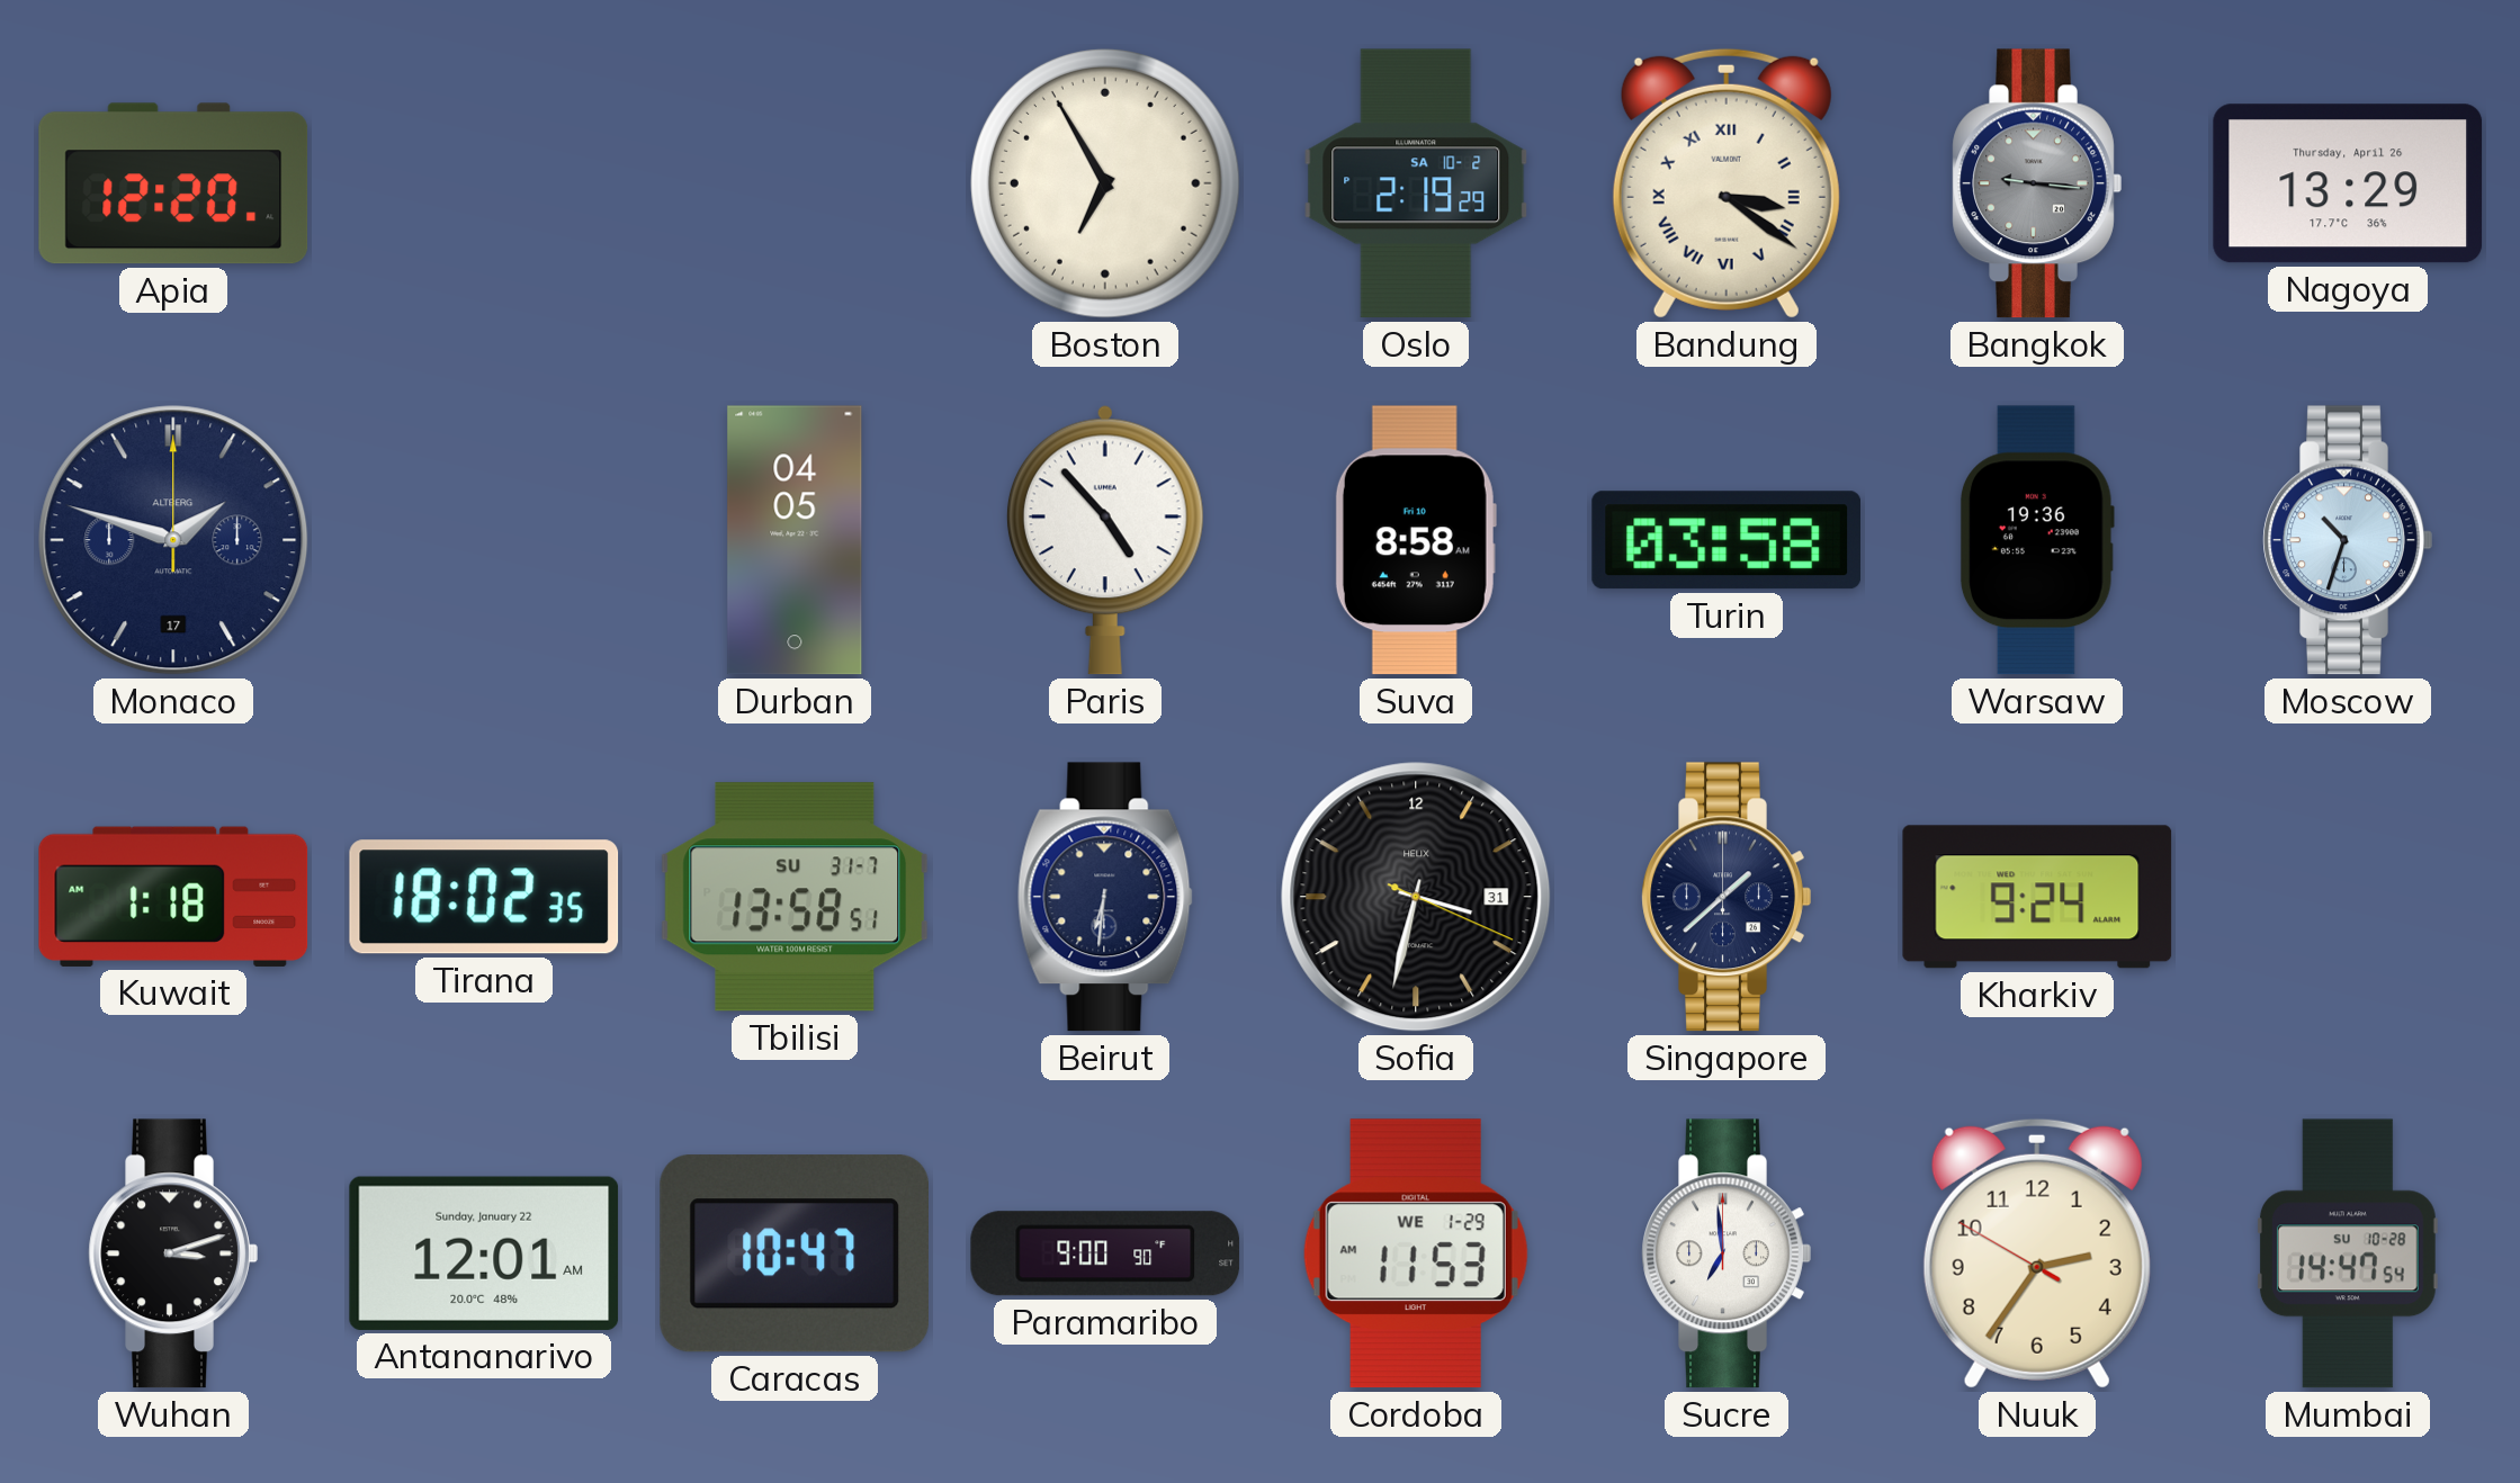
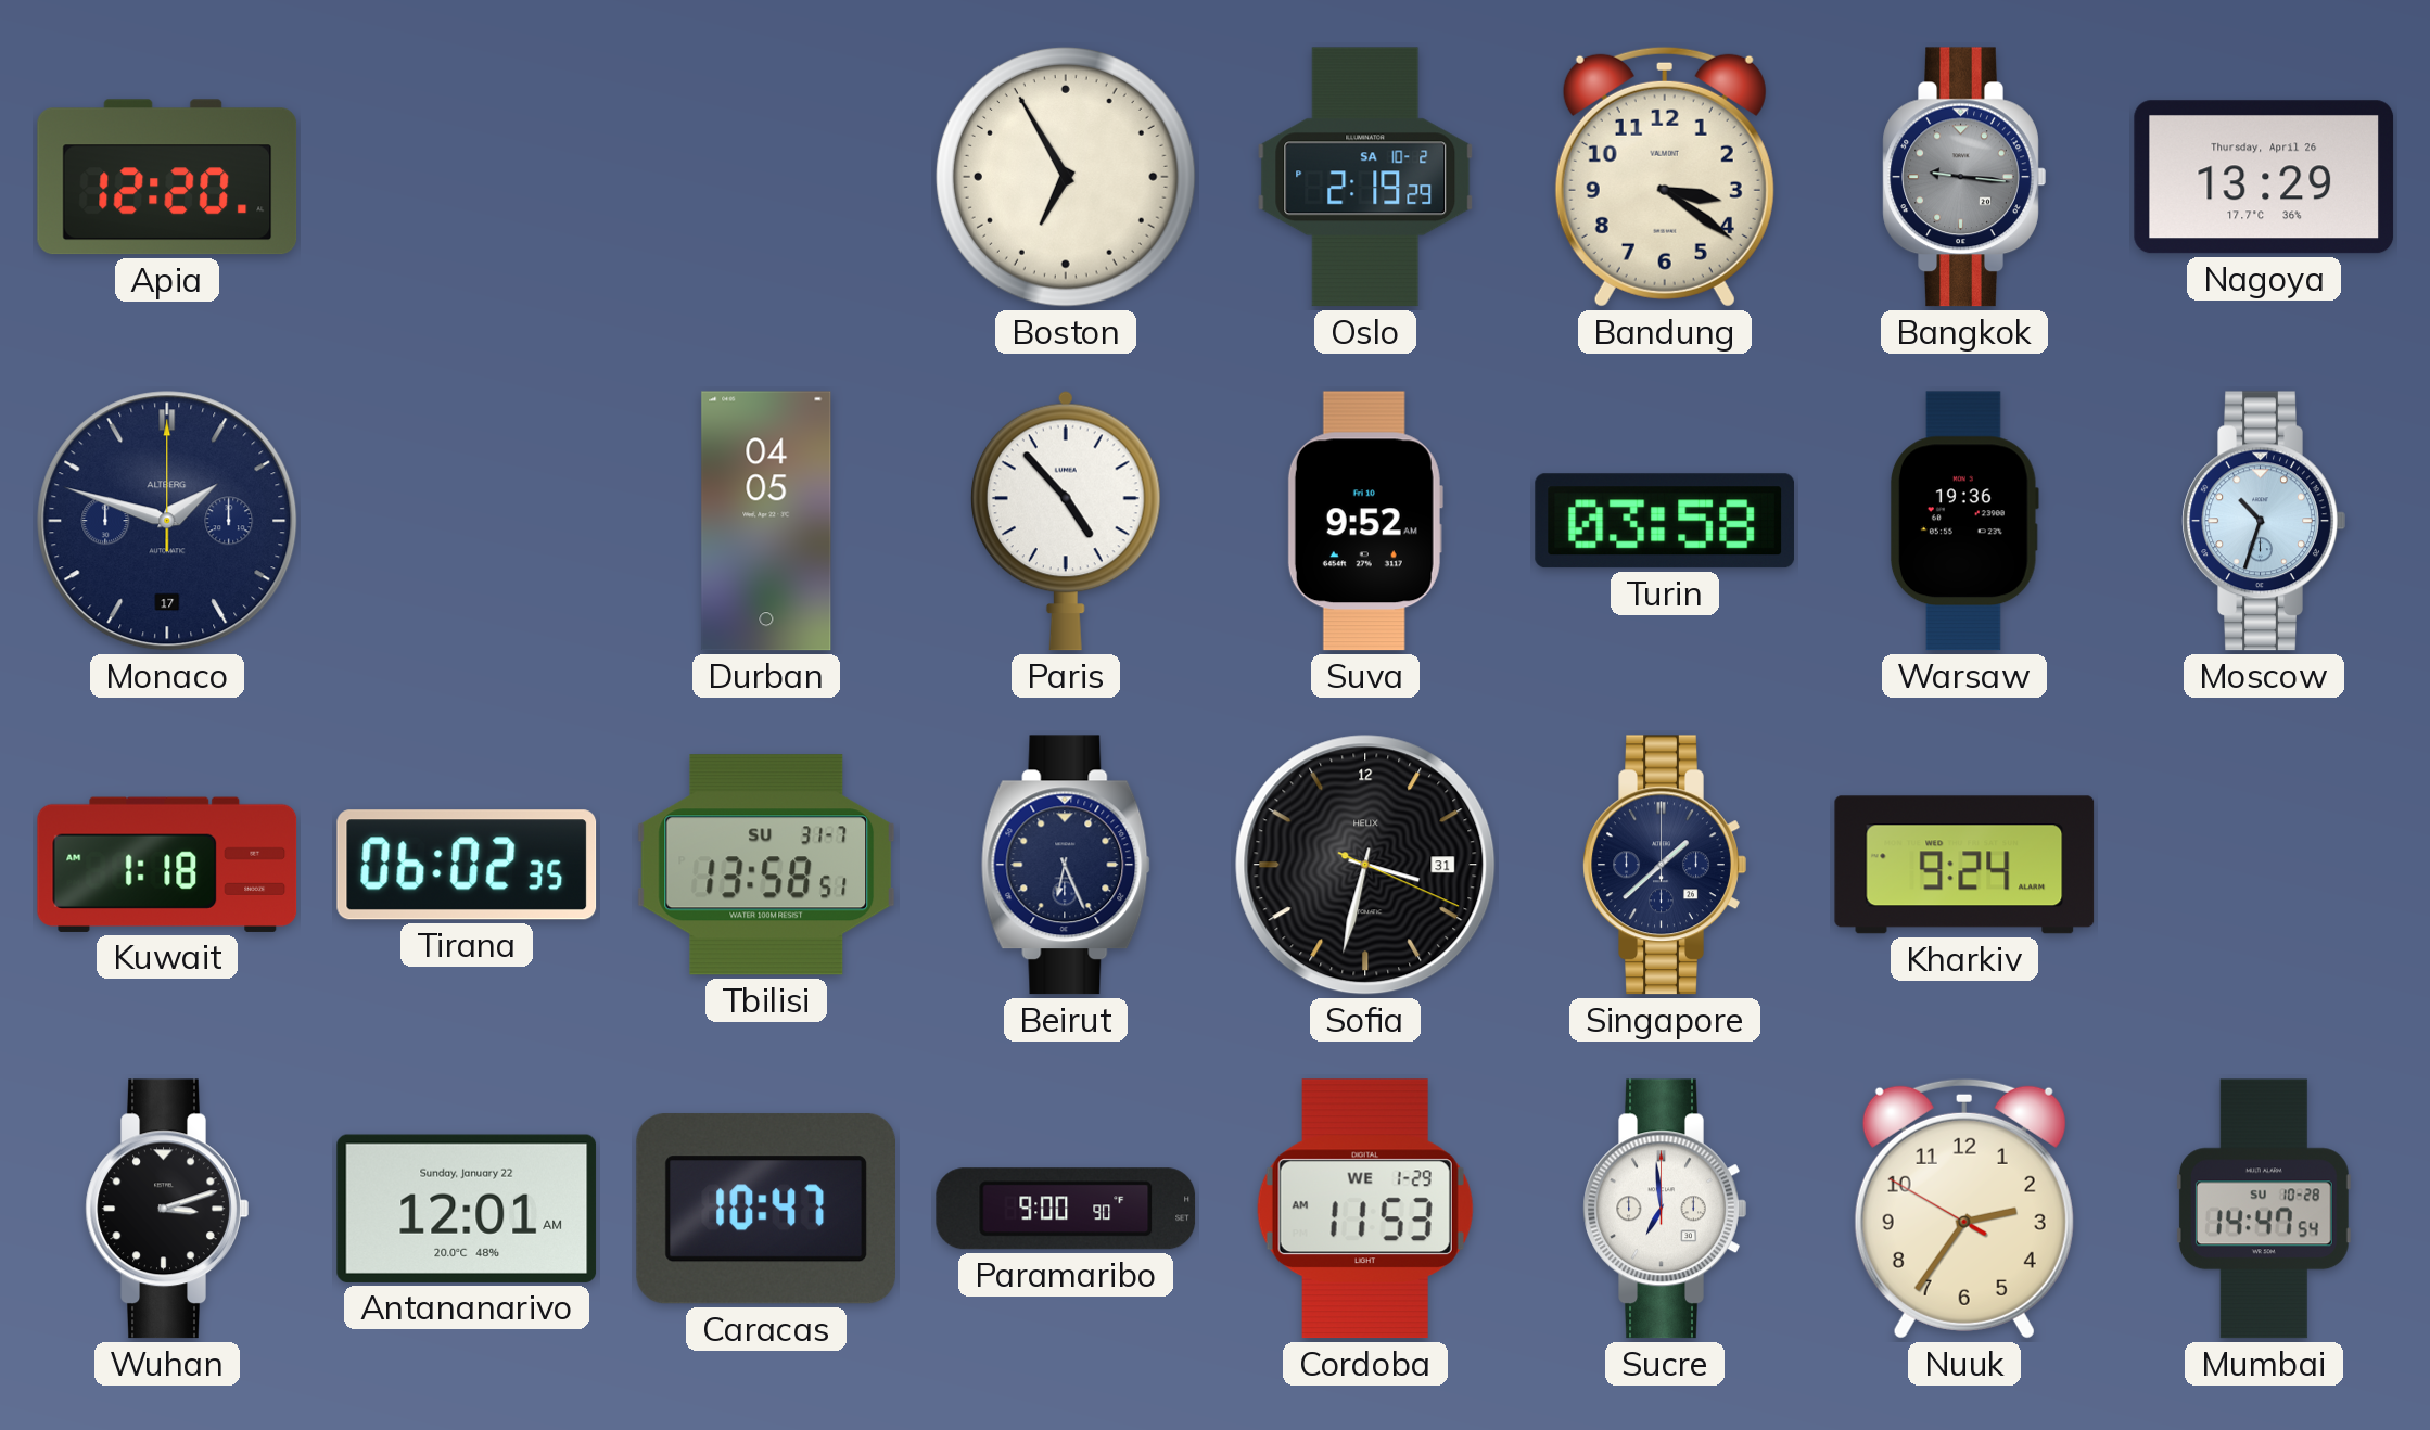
Bandung numerals: Roman -> Arabic (1665, 177)
Suva: 8:58 -> 9:52 (1365, 521)
Tirana: 18:02 -> 06:02 (467, 865)
Beirut: 6:31 -> 6:26 (1066, 865)
